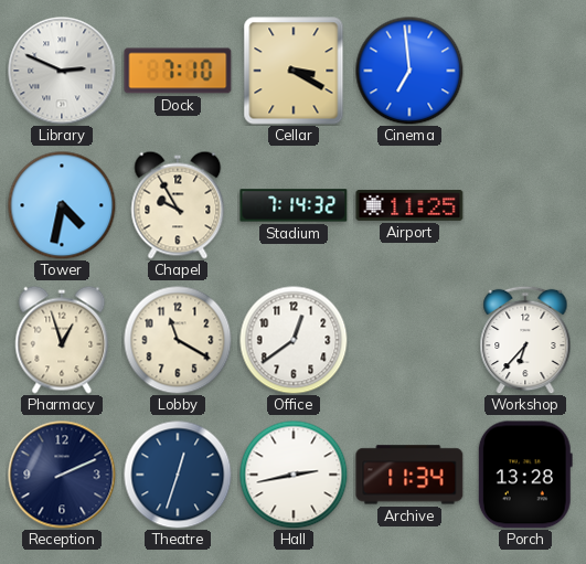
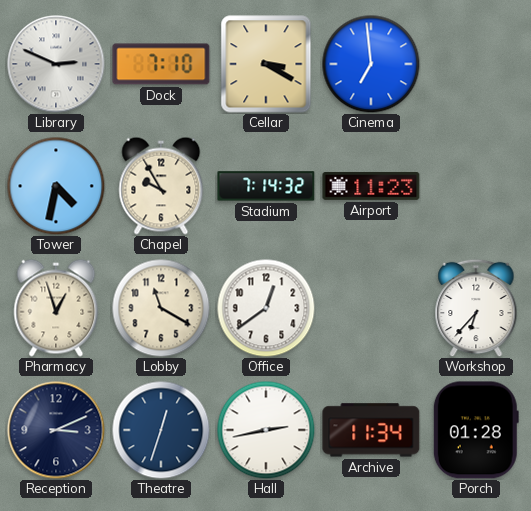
Airport: 11:25 -> 11:23 (371, 186)
Reception: 2:11 -> 3:11 (56, 430)
Porch: 13:28 -> 01:28 (476, 430)
